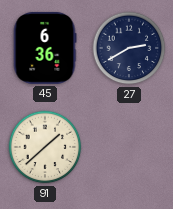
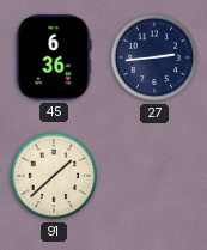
27: 2:40 -> 2:44 (154, 57)
